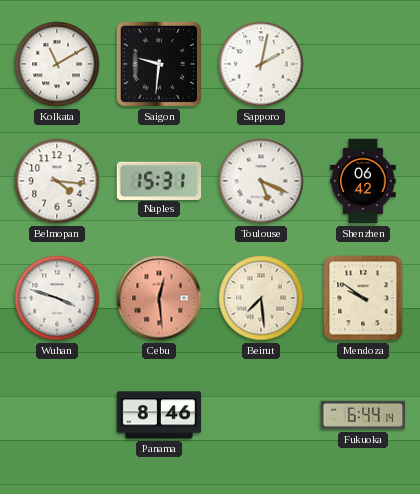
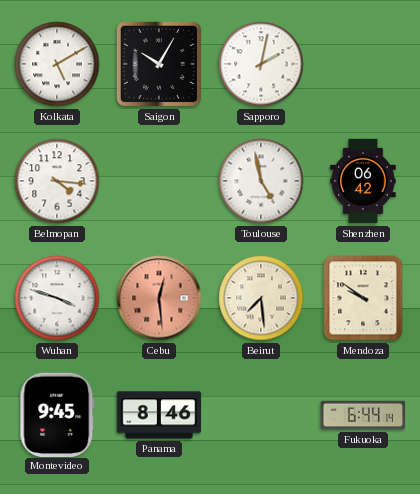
Kolkata: 11:10 -> 5:10 (57, 64)
Saigon: 9:31 -> 10:05 (159, 64)
Naples: 15:31 -> none (159, 180)
Toulouse: 5:19 -> 4:58 (261, 181)
Montevideo: none -> 9:45 (57, 414)
